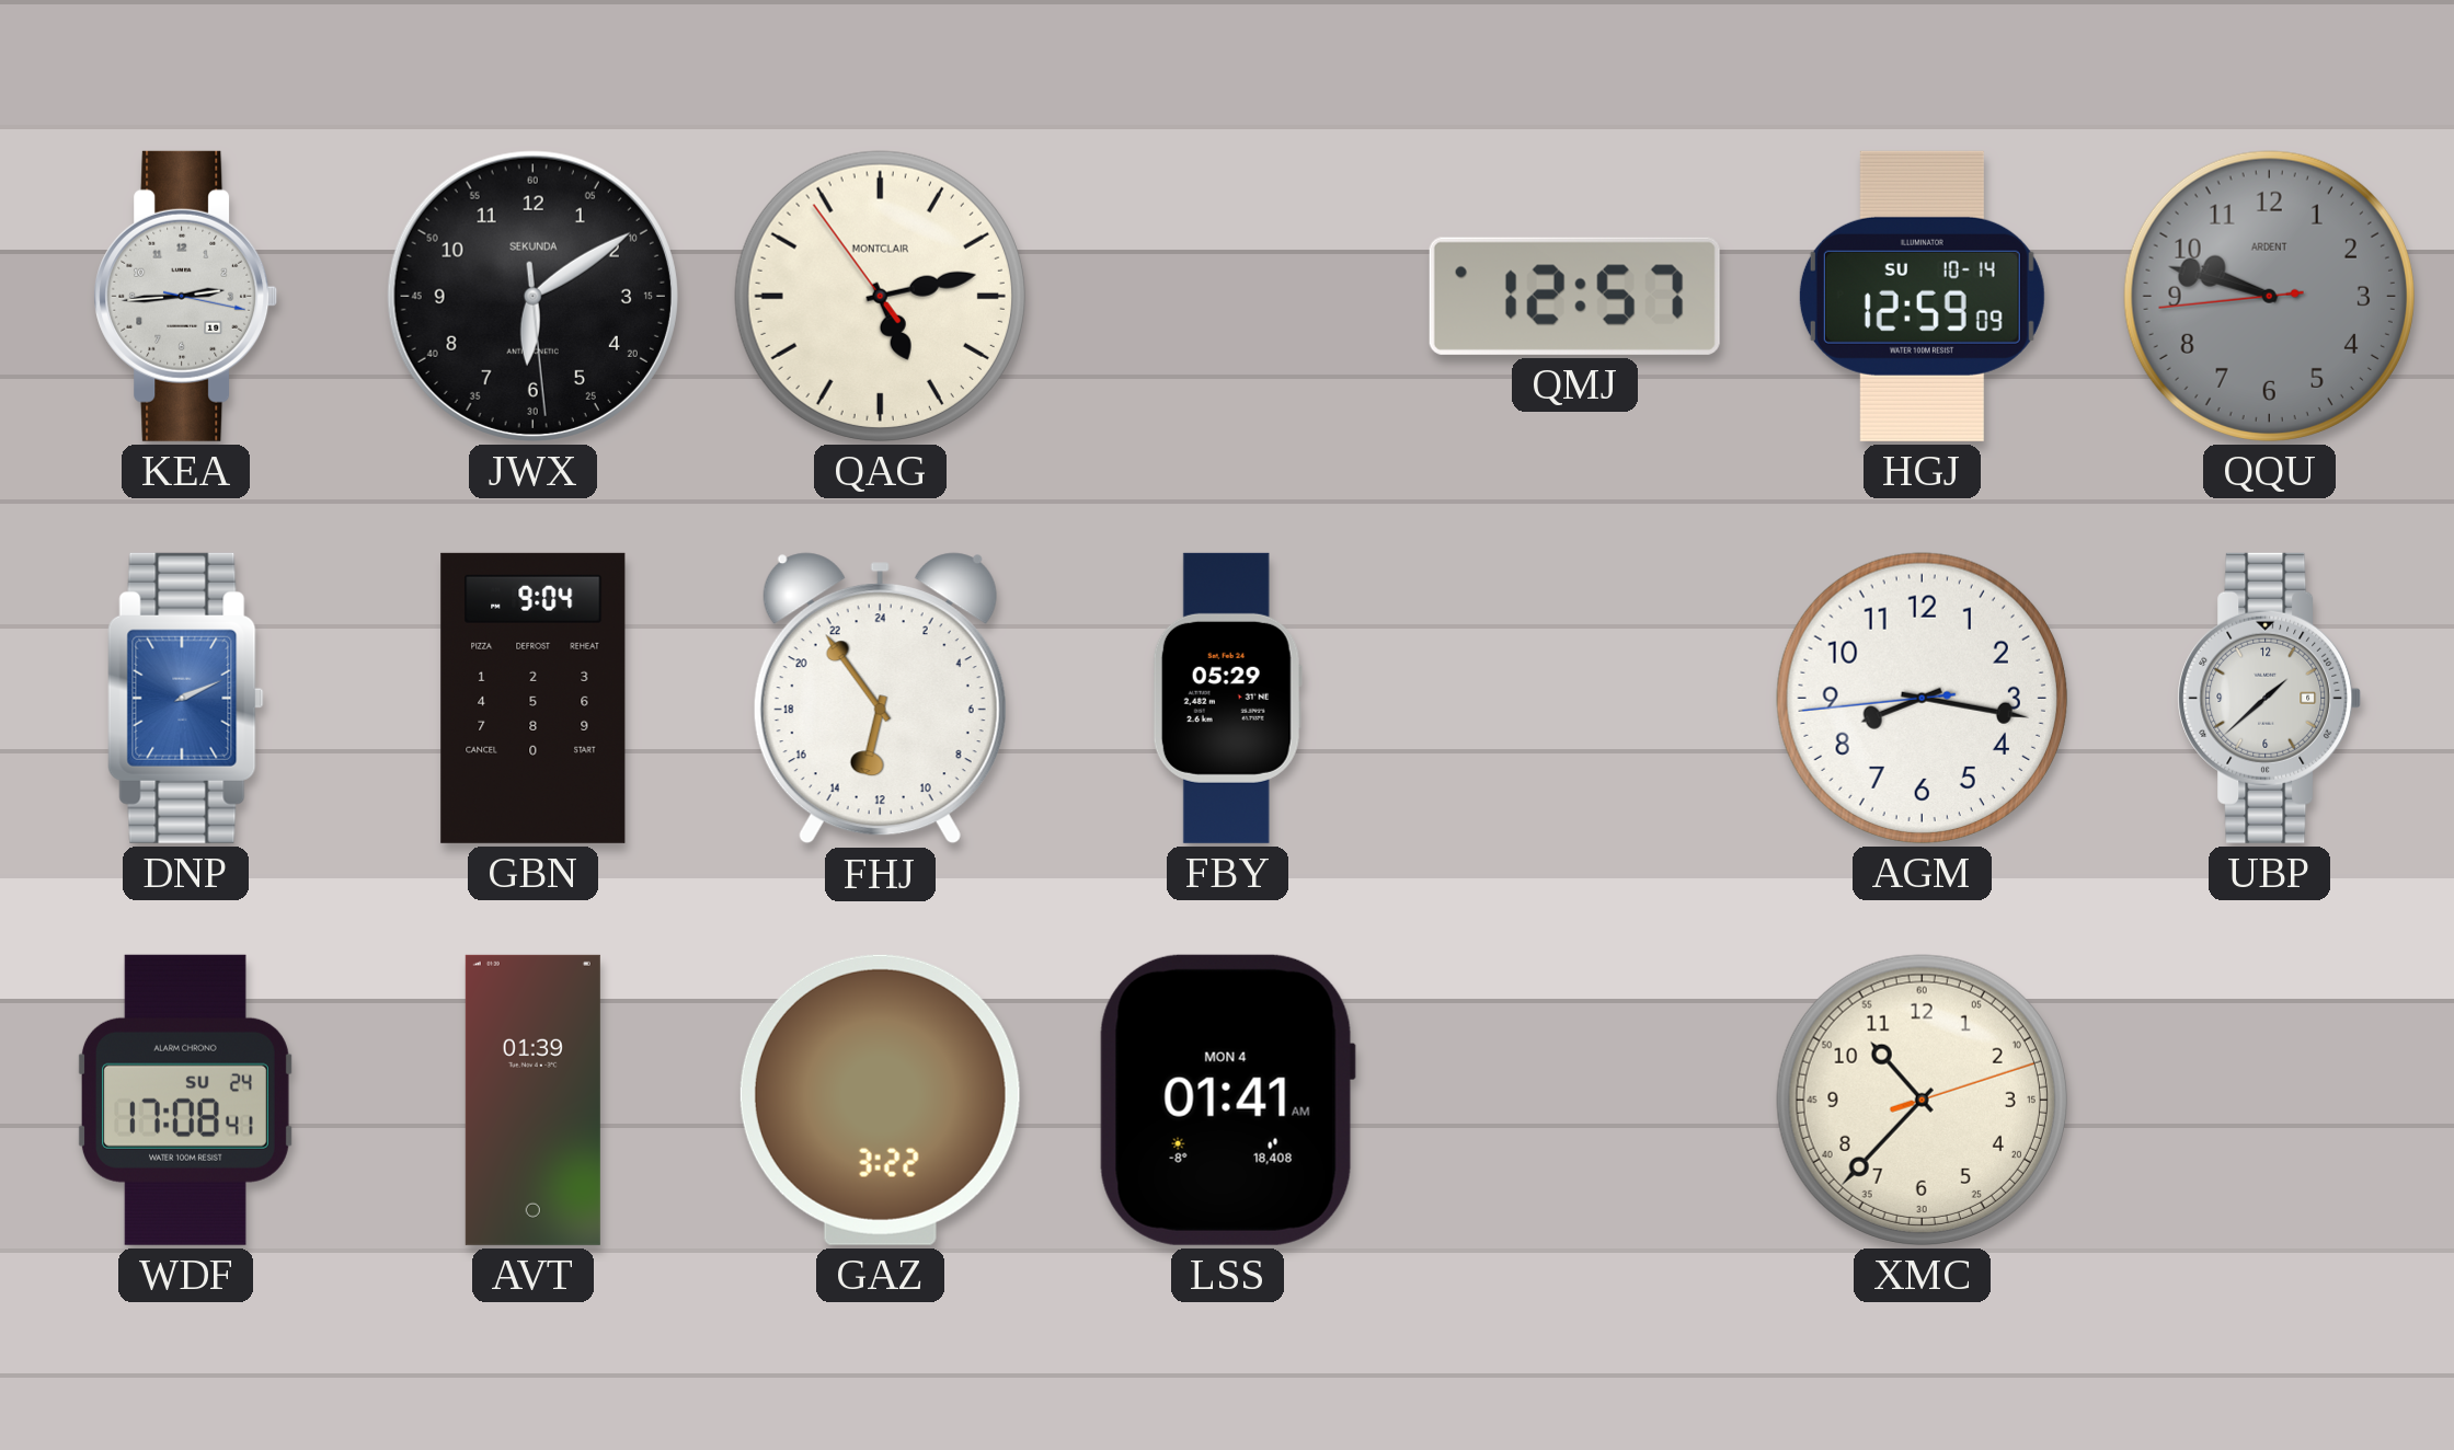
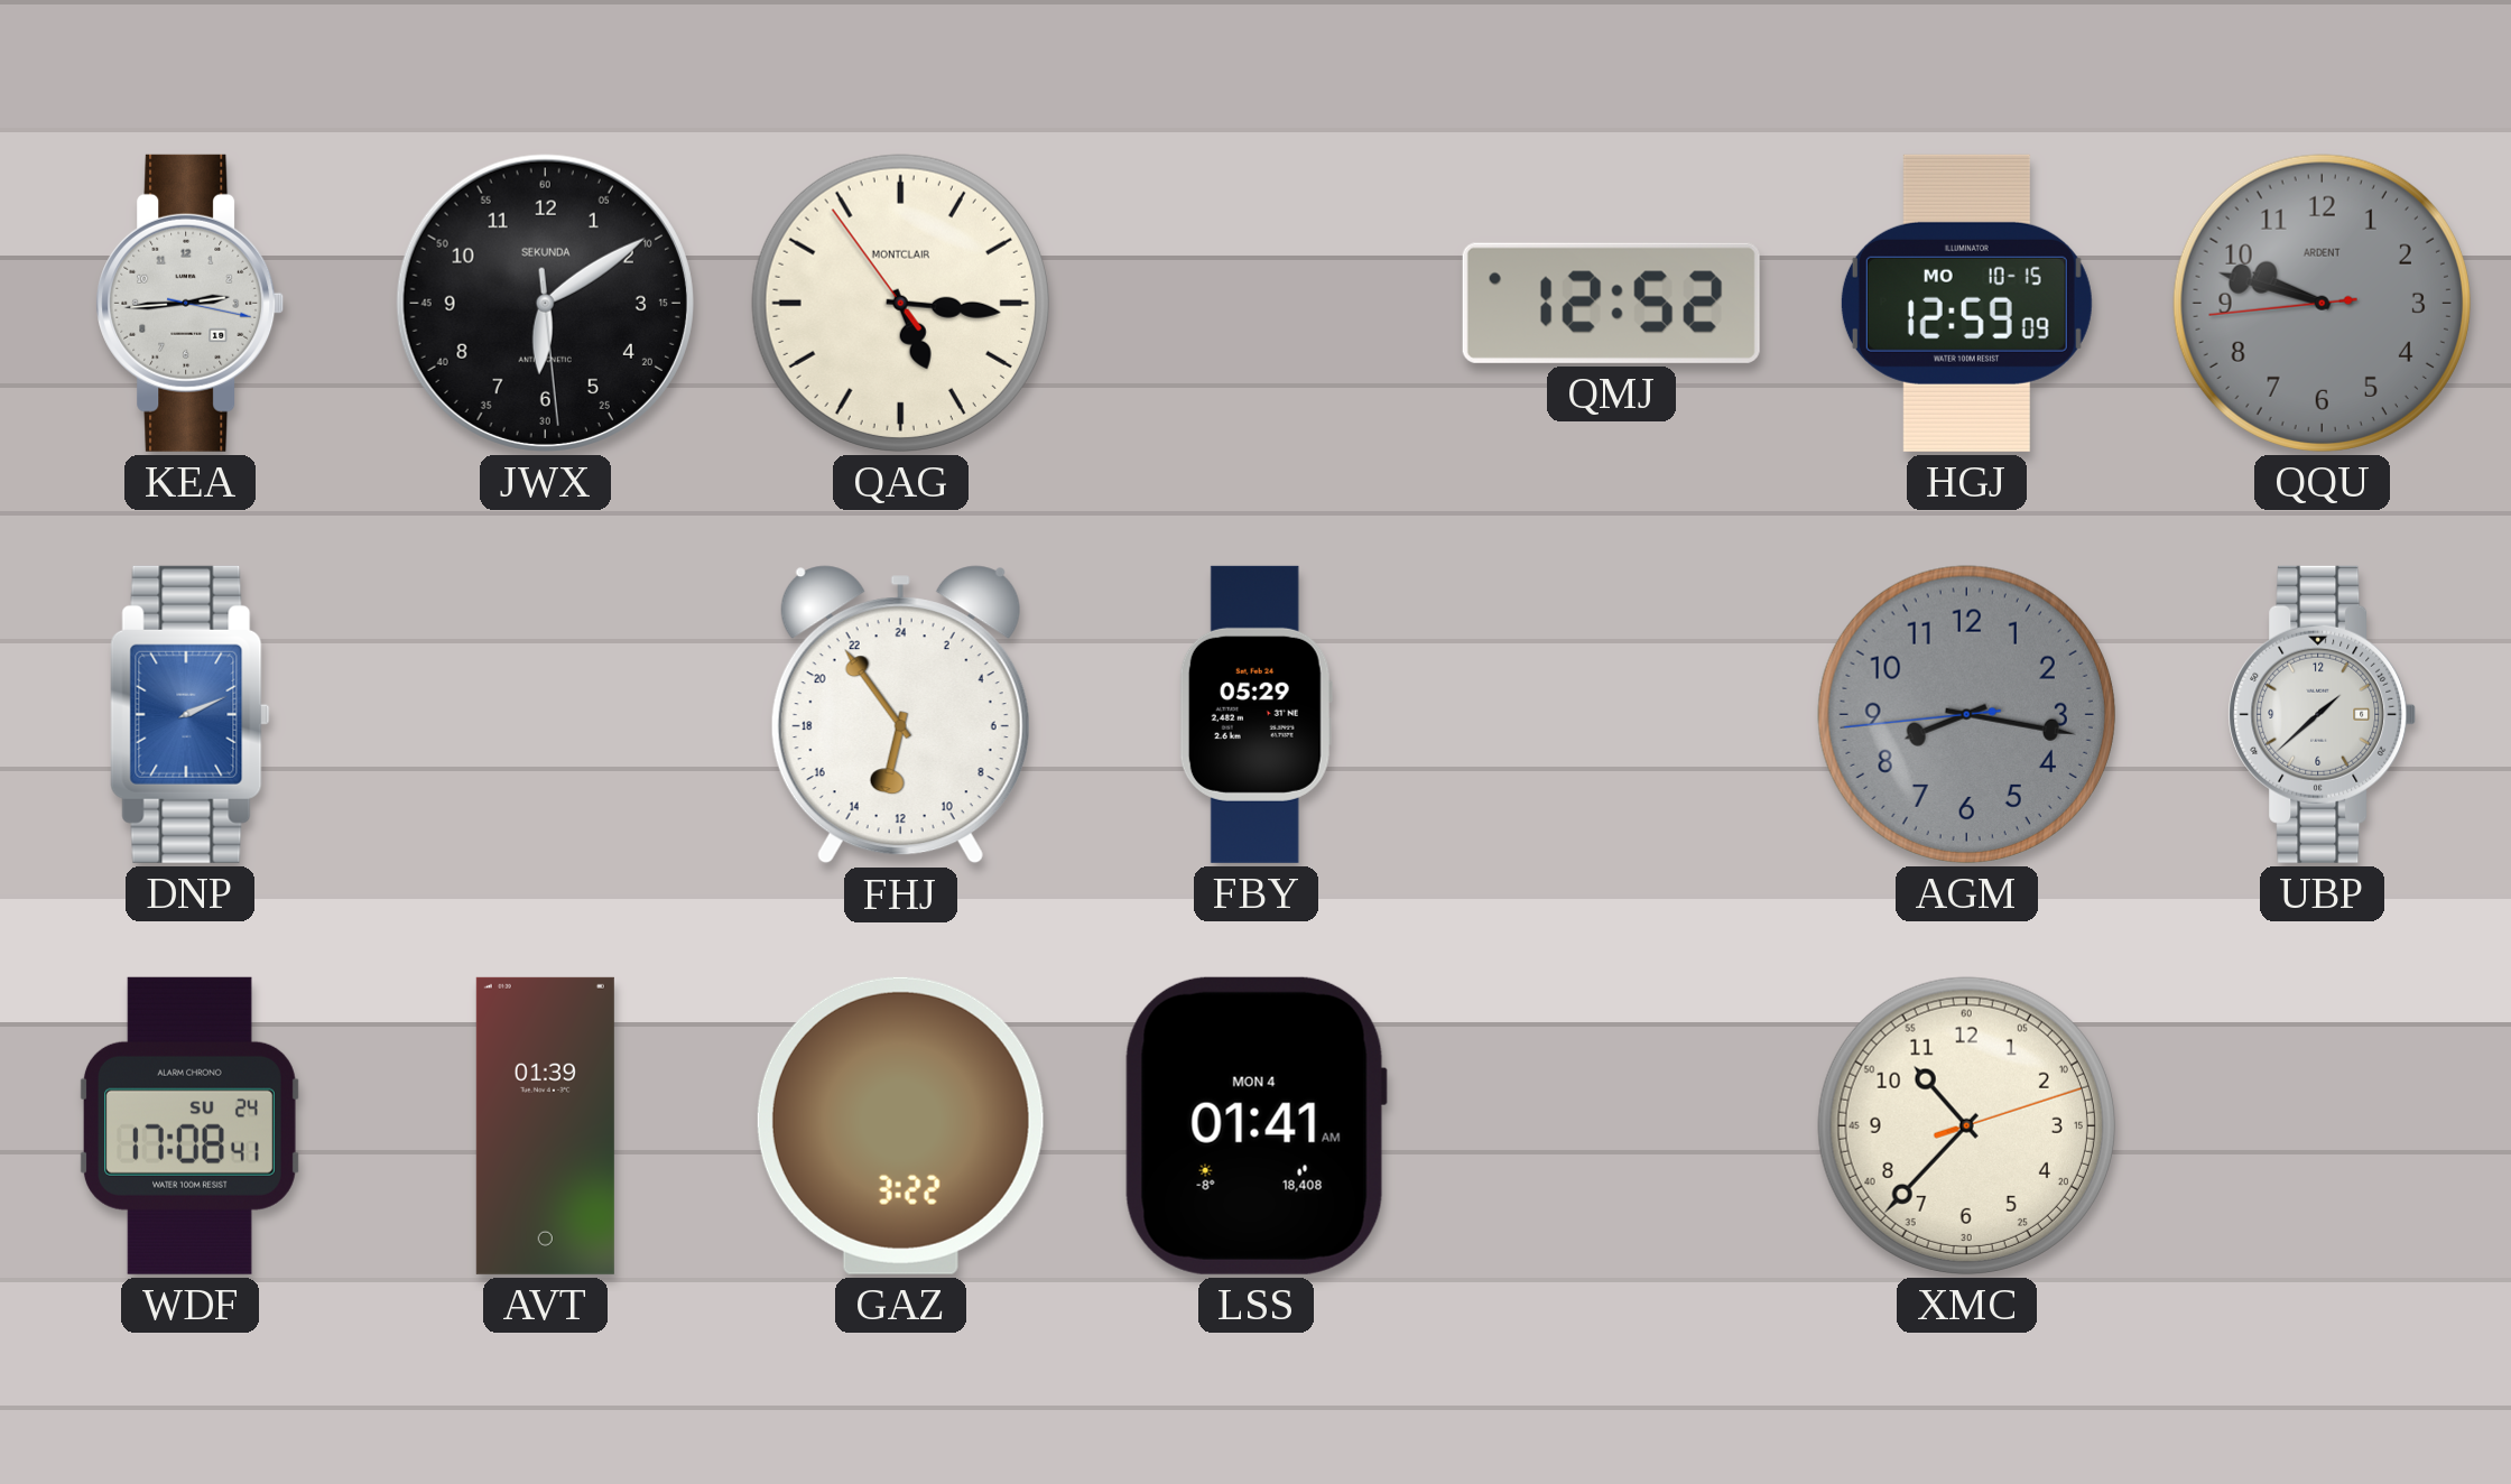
QAG: 5:12 -> 5:15 (900, 303)
QMJ: 12:57 -> 12:52 (1611, 303)
HGJ date: SU 10-14 -> MO 10-15 (1966, 303)
GBN: 9:04 -> none (534, 698)
AGM dial: white -> grey (1966, 714)
